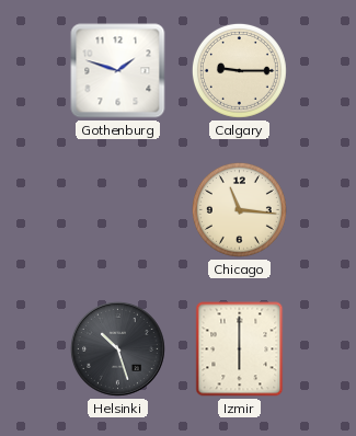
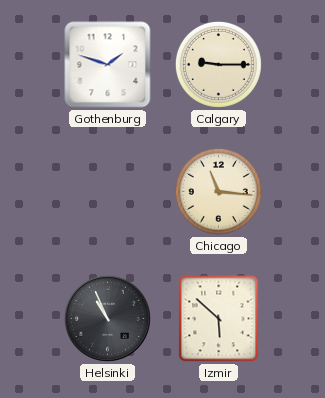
Helsinki: 10:27 -> 10:56 (107, 318)
Izmir: 6:00 -> 5:52 (219, 319)
